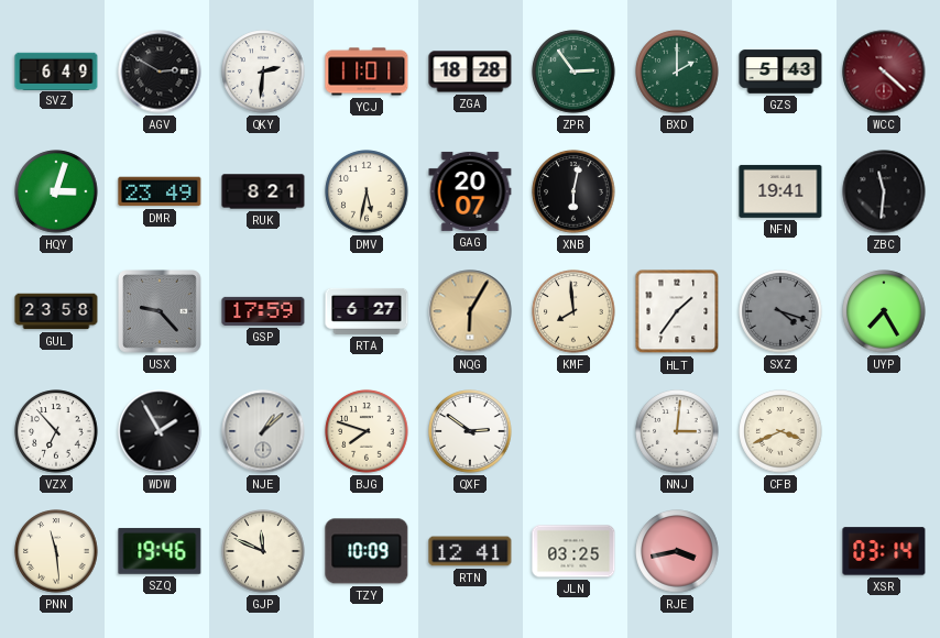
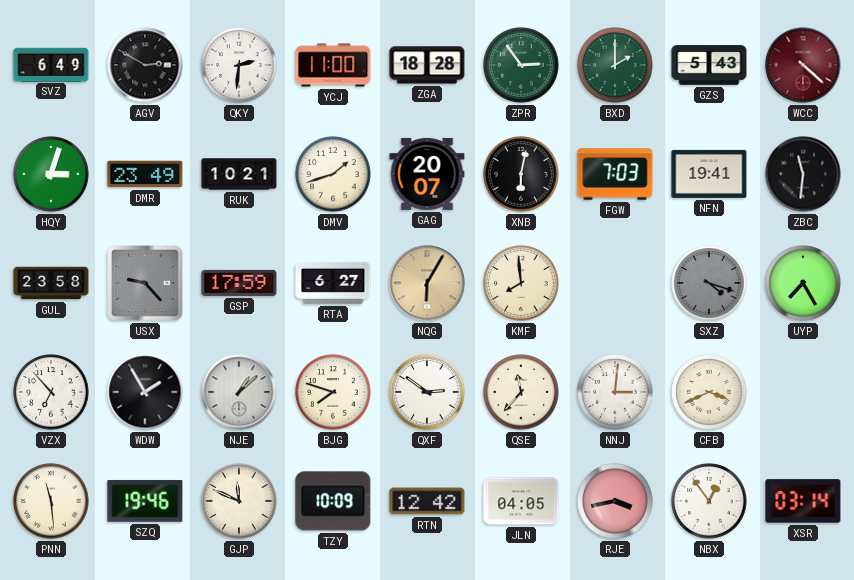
YCJ: 11:01 -> 11:00 (333, 65)
RUK: 8:21 -> 10:21 (239, 174)
DMV: 5:32 -> 1:42 (333, 174)
FGW: none -> 7:03 (615, 174)
HLT: 1:36 -> none (677, 311)
QSE: none -> 11:37 (521, 392)
RTN: 12:41 -> 12:42 (427, 501)
JLN: 03:25 -> 04:05 (521, 501)
NBX: none -> 12:54 (709, 501)
